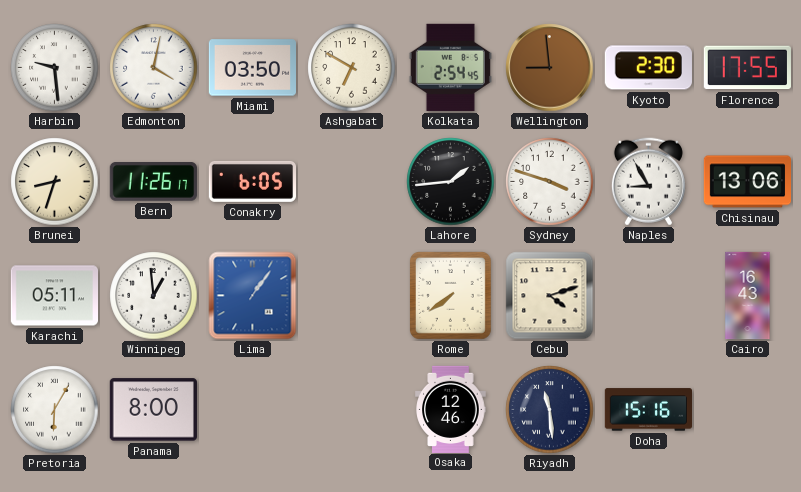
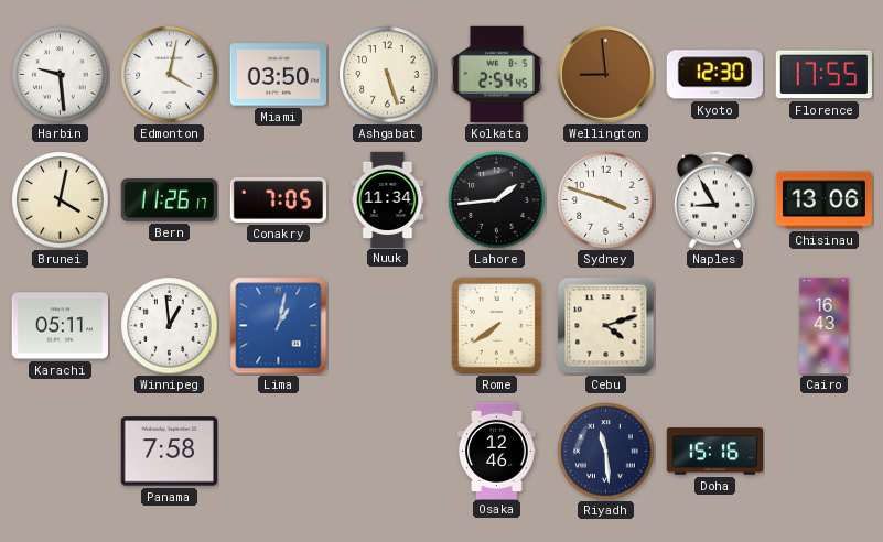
Ashgabat: 6:50 -> 5:27 (388, 75)
Kyoto: 2:30 -> 12:30 (714, 75)
Brunei: 8:33 -> 4:02 (61, 200)
Conakry: 6:05 -> 7:05 (278, 199)
Nuuk: none -> 11:34 (388, 199)
Lima: 1:06 -> 1:02 (279, 326)
Pretoria: 6:05 -> none (55, 410)
Panama: 8:00 -> 7:58 (169, 452)
